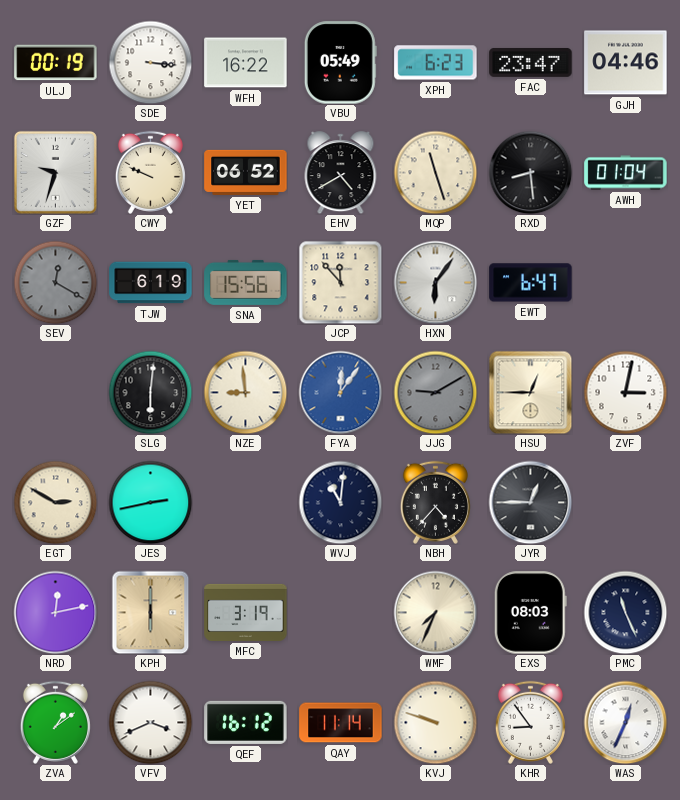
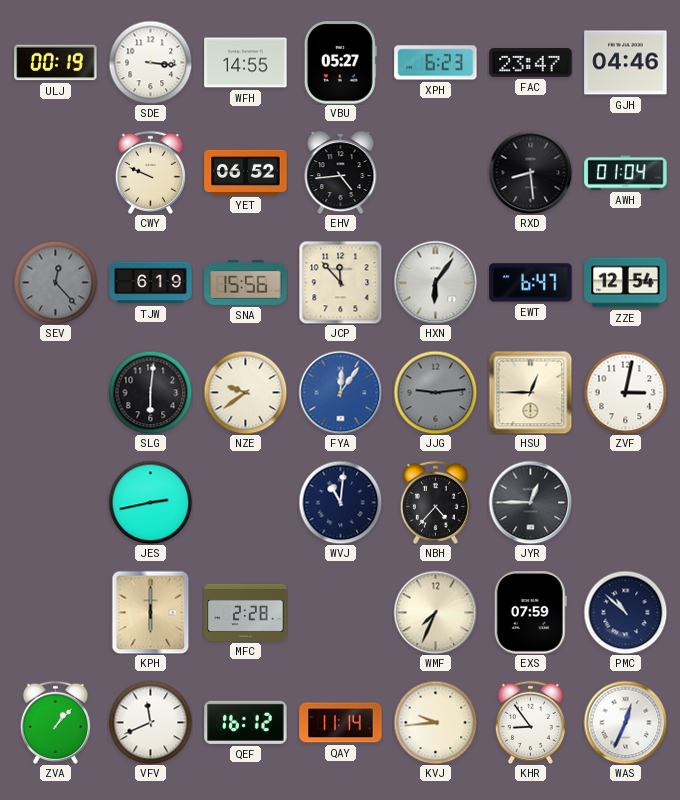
WFH: 16:22 -> 14:55 (246, 63)
VBU: 05:49 -> 05:27 (340, 63)
GZF: 9:33 -> none (55, 172)
EHV: 4:40 -> 4:44 (341, 173)
MQP: 11:27 -> none (435, 172)
SEV: 12:20 -> 12:23 (55, 282)
ZZE: none -> 12:54 (626, 283)
NZE: 8:59 -> 9:39 (245, 392)
JJG: 9:10 -> 9:14 (435, 392)
EGT: 2:50 -> none (55, 502)
NRD: 12:13 -> none (55, 612)
MFC: 3:19 -> 2:28 (246, 612)
EXS: 08:03 -> 07:59 (530, 613)
PMC: 11:26 -> 10:52 (625, 612)
ZVA: 1:09 -> 1:07 (55, 722)
VFV: 3:41 -> 11:41 (150, 722)
KVJ: 9:48 -> 9:44 (435, 722)
